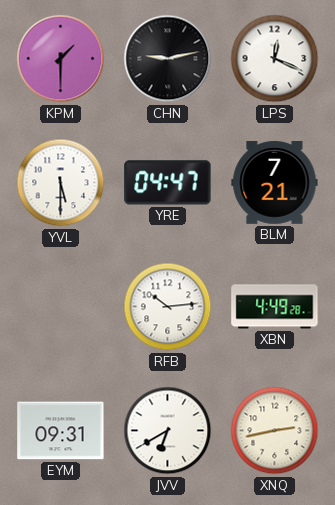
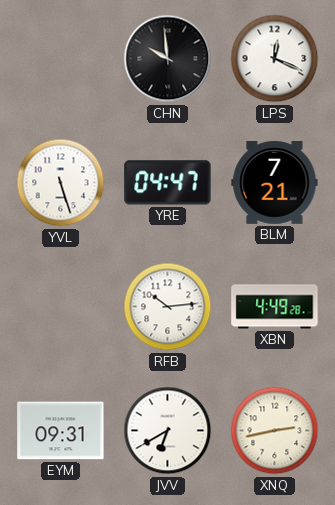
KPM: 1:30 -> none (61, 59)
CHN: 9:13 -> 9:59 (168, 59)
YVL: 5:30 -> 5:27 (61, 183)
